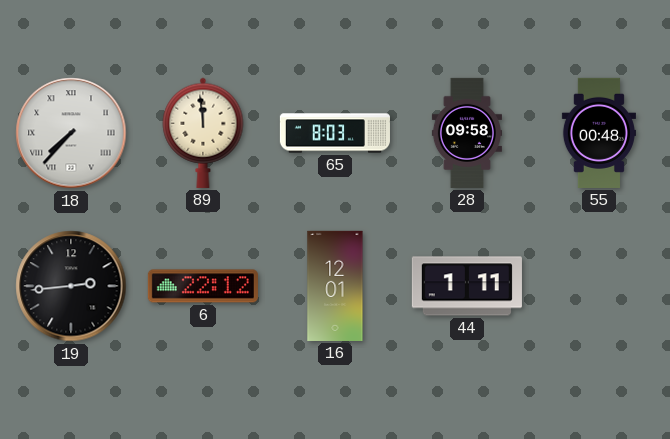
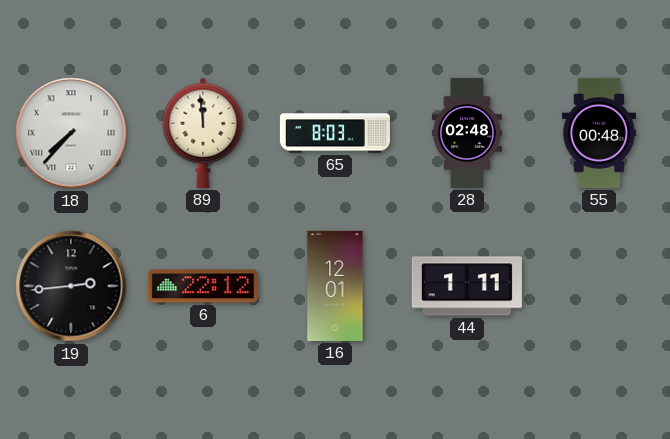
28: 09:58 -> 02:48 (467, 133)
